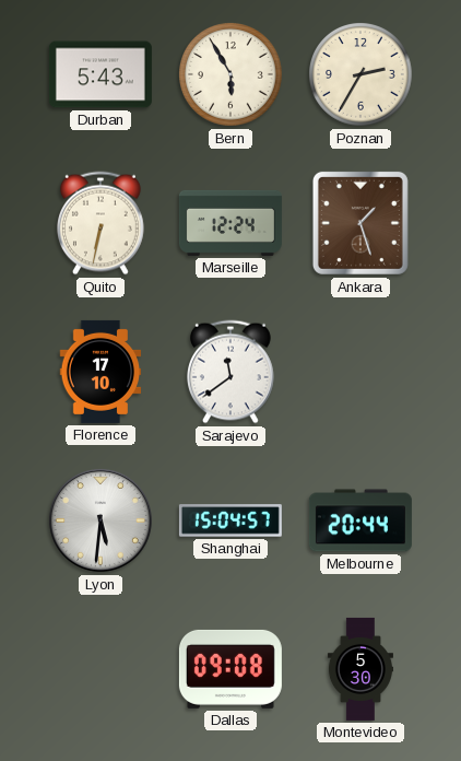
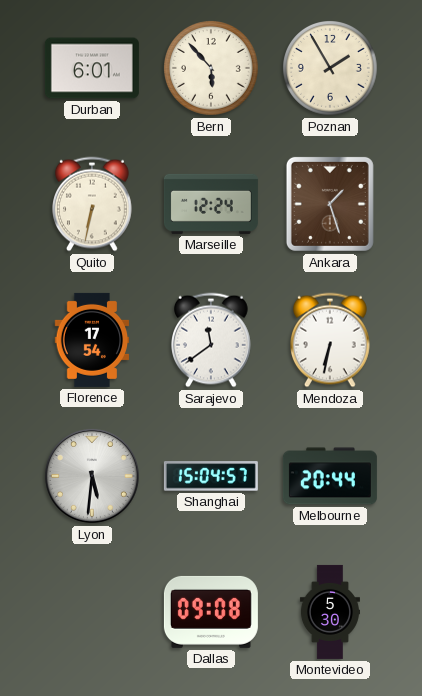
Durban: 5:43 -> 6:01 (92, 68)
Bern: 5:55 -> 5:53 (212, 69)
Poznan: 2:35 -> 1:55 (331, 69)
Florence: 17:10 -> 17:54 (92, 340)
Mendoza: none -> 6:32 (331, 340)
